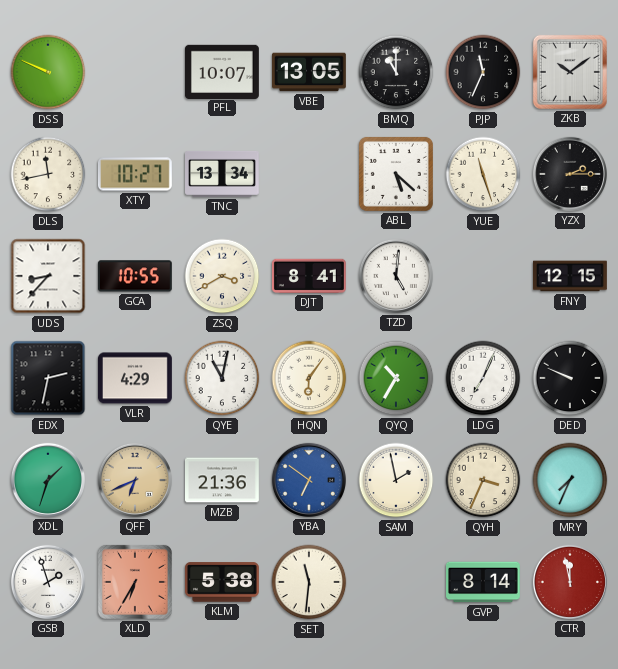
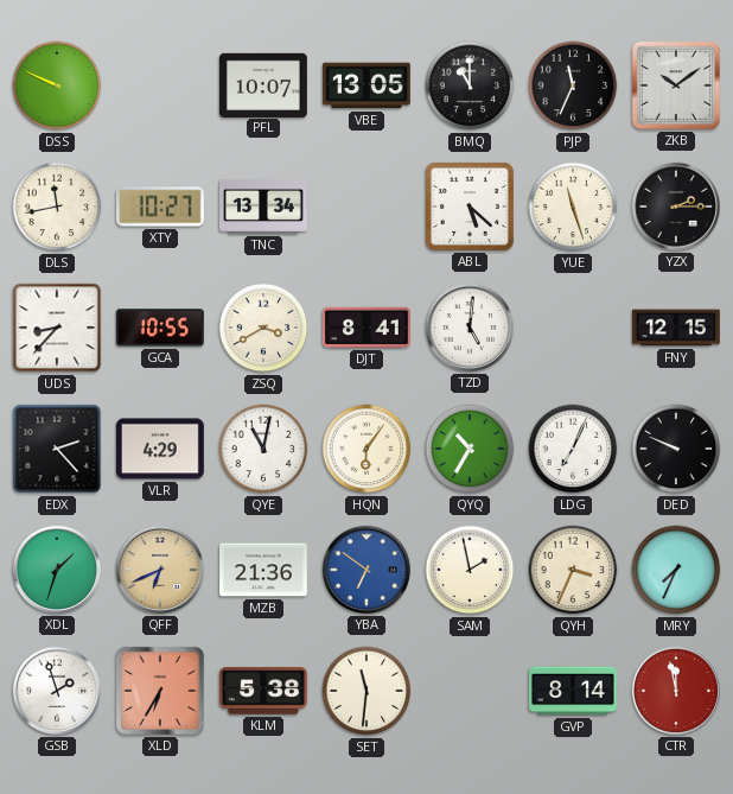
EDX: 2:32 -> 2:23 (57, 449)
